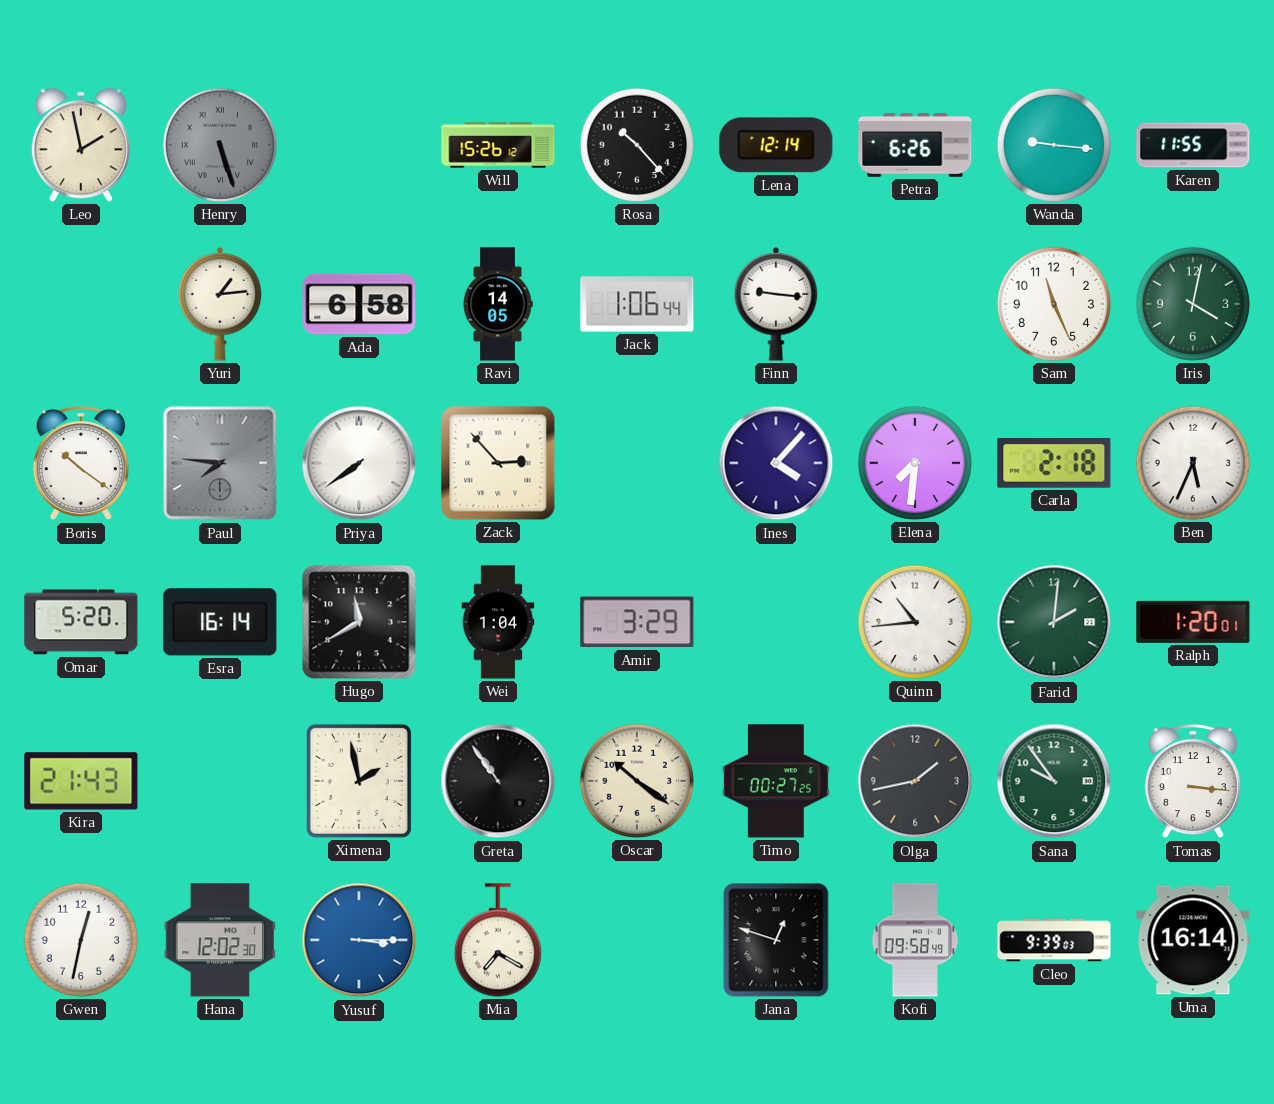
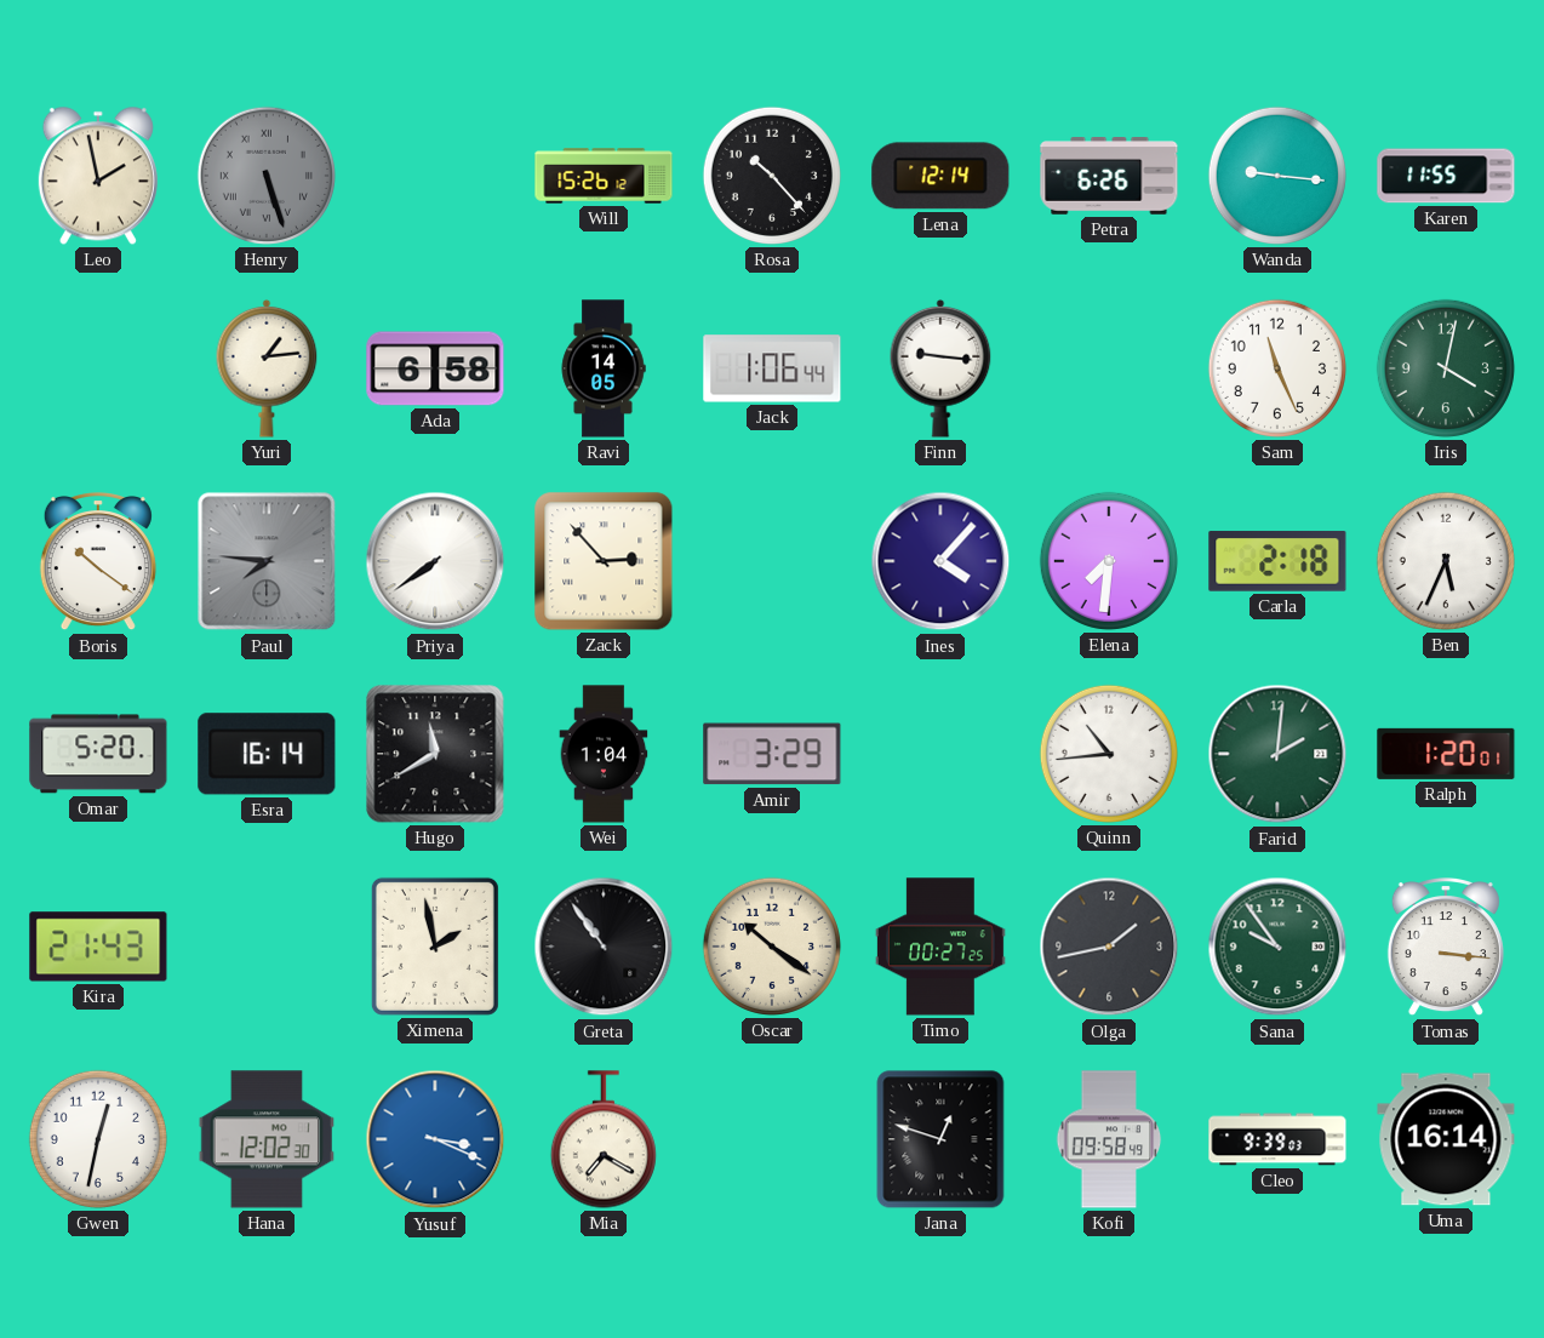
Yusuf: 3:15 -> 3:19 (435, 1139)
